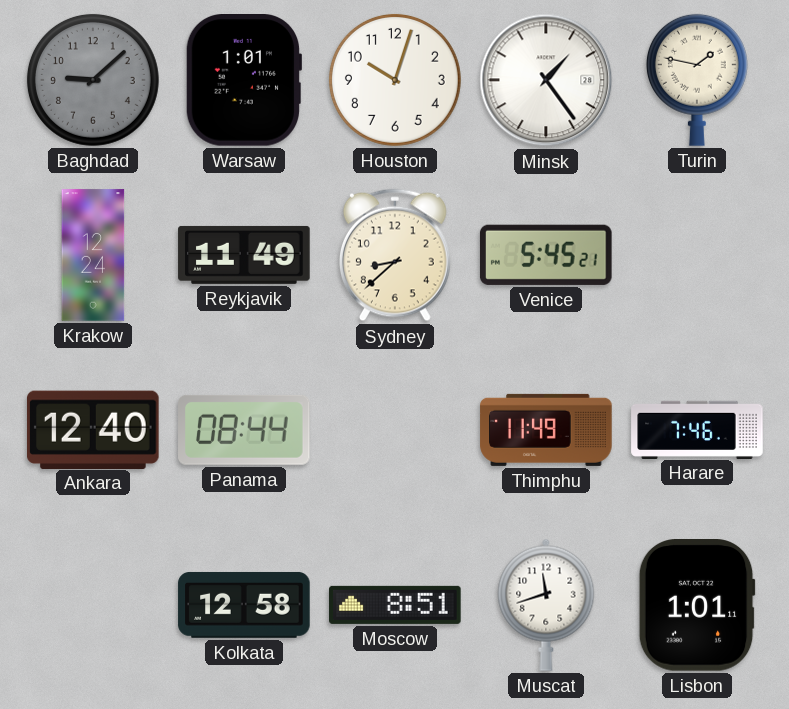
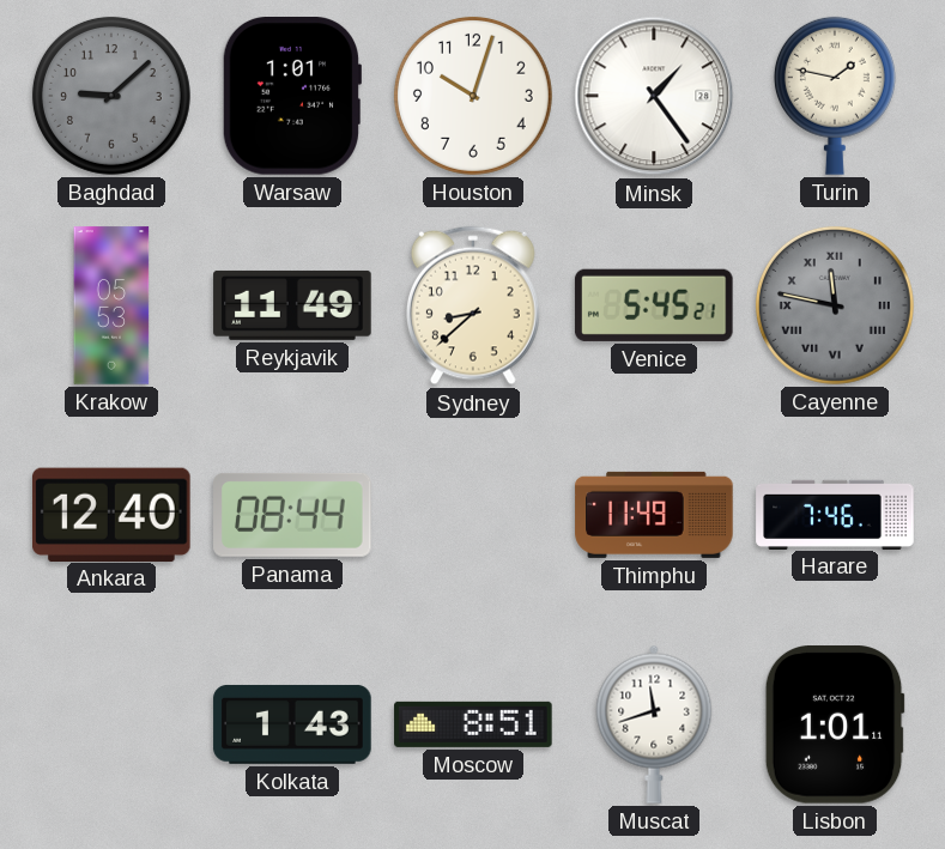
Krakow: 12:24 -> 05:53 (111, 305)
Cayenne: none -> 11:47 (835, 305)
Kolkata: 12:58 -> 1:43 (292, 724)
